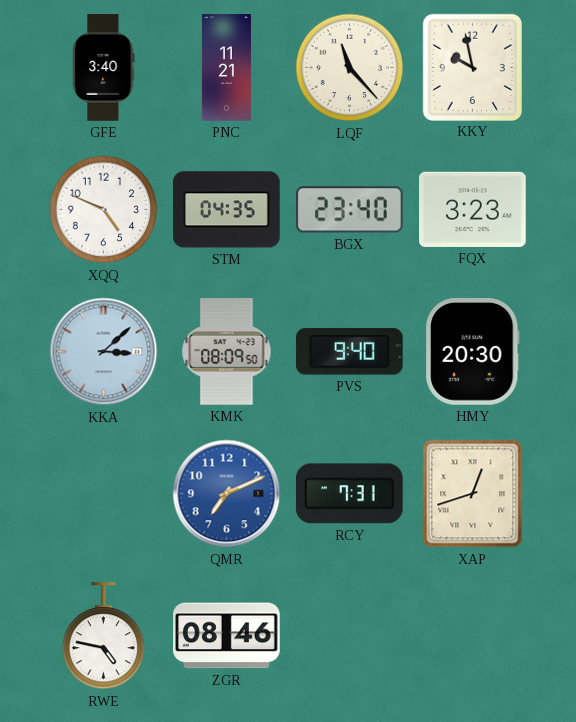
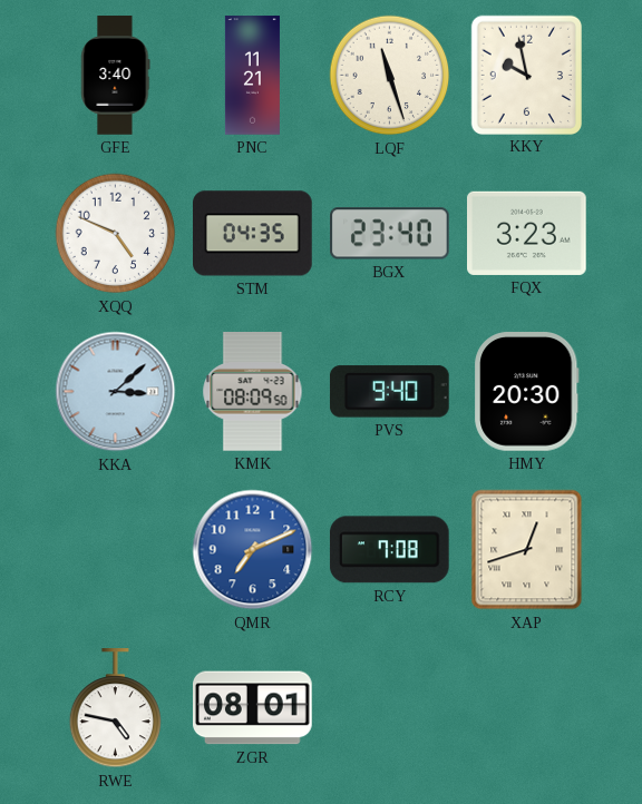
LQF: 11:23 -> 11:27 (390, 76)
RCY: 7:31 -> 7:08 (389, 550)
ZGR: 08:46 -> 08:01 (253, 708)
